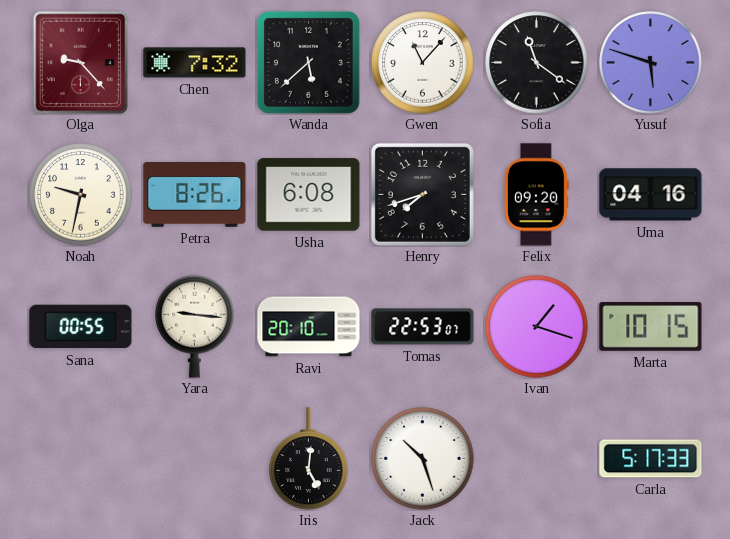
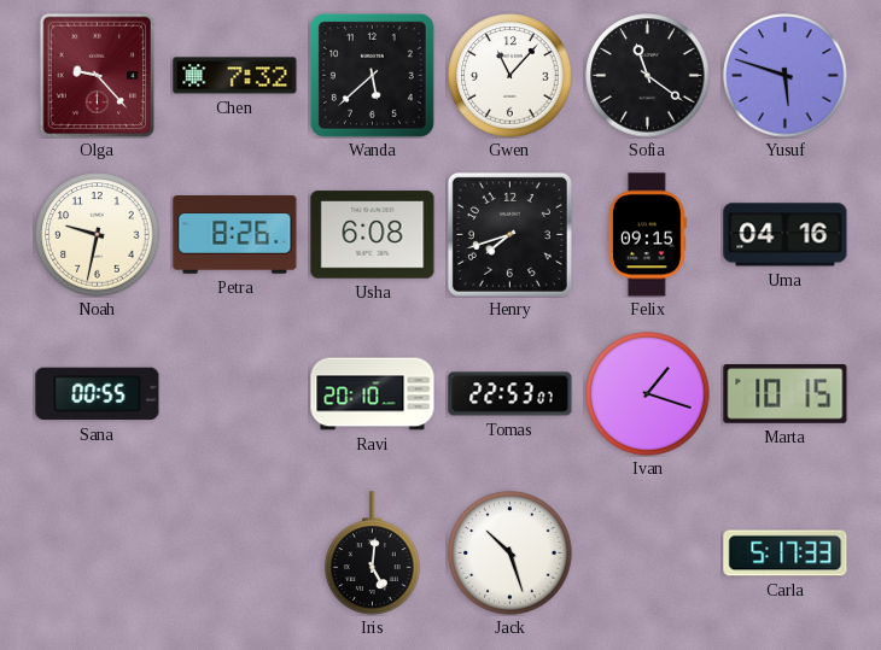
Felix: 09:20 -> 09:15 (648, 235)
Yara: 9:16 -> none (195, 326)
